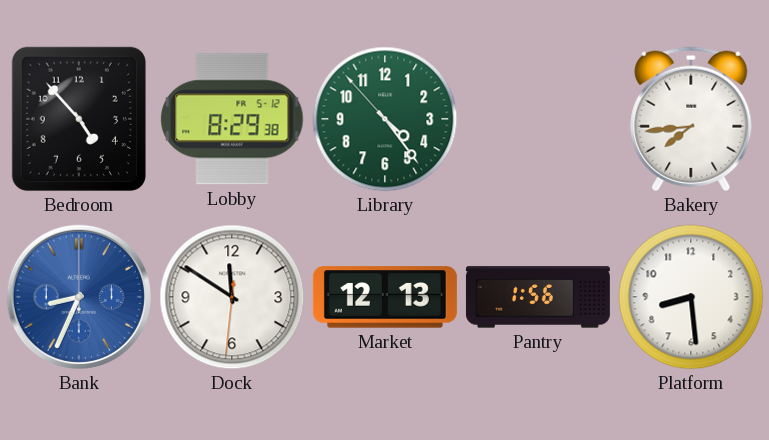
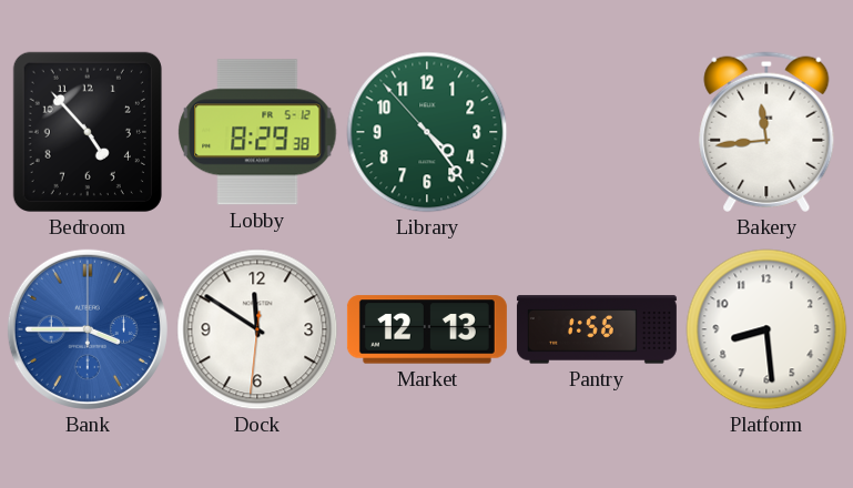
Bakery: 7:44 -> 11:44 (766, 132)
Bank: 8:34 -> 3:45 (88, 329)
